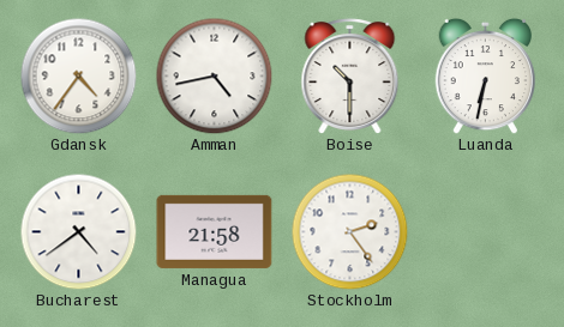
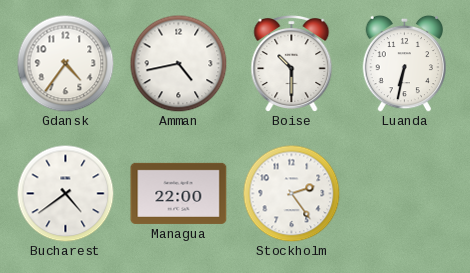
Managua: 21:58 -> 22:00 (179, 193)
